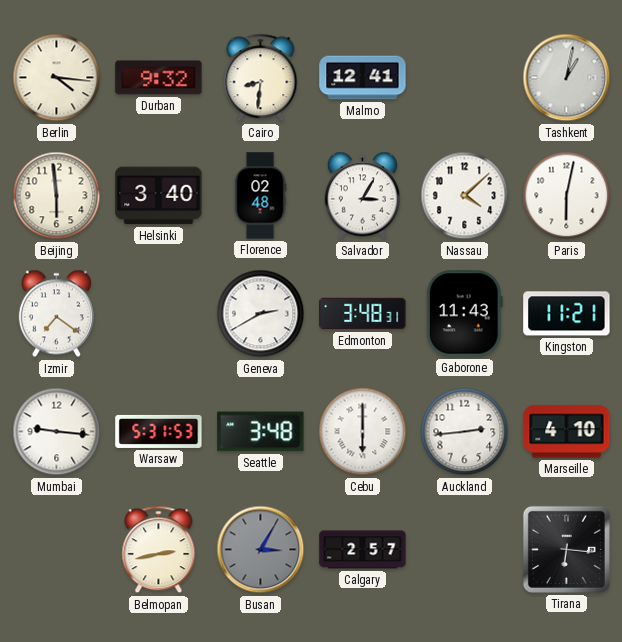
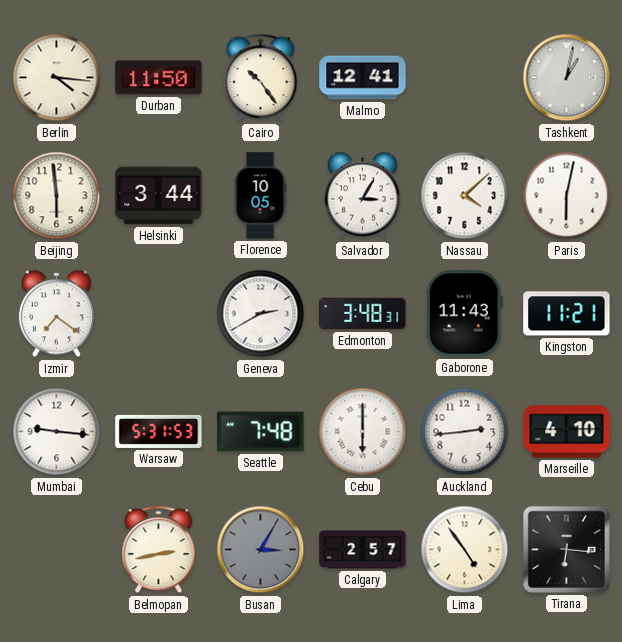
Durban: 9:32 -> 11:50 (159, 78)
Cairo: 8:31 -> 10:24 (261, 78)
Helsinki: 3:40 -> 3:44 (159, 196)
Florence: 02:48 -> 10:05 (260, 196)
Seattle: 3:48 -> 7:48 (261, 432)
Lima: none -> 4:54 (465, 550)
